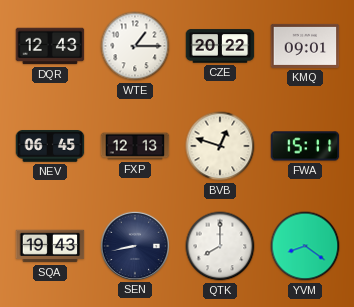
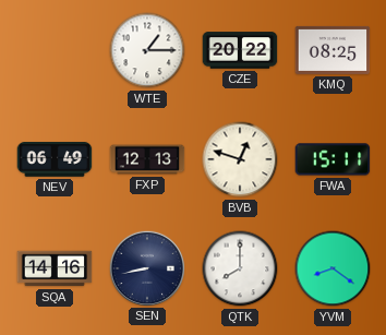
DQR: 12:43 -> none (50, 46)
KMQ: 09:01 -> 08:25 (333, 50)
NEV: 06:45 -> 06:49 (55, 159)
SQA: 19:43 -> 14:16 (55, 268)
